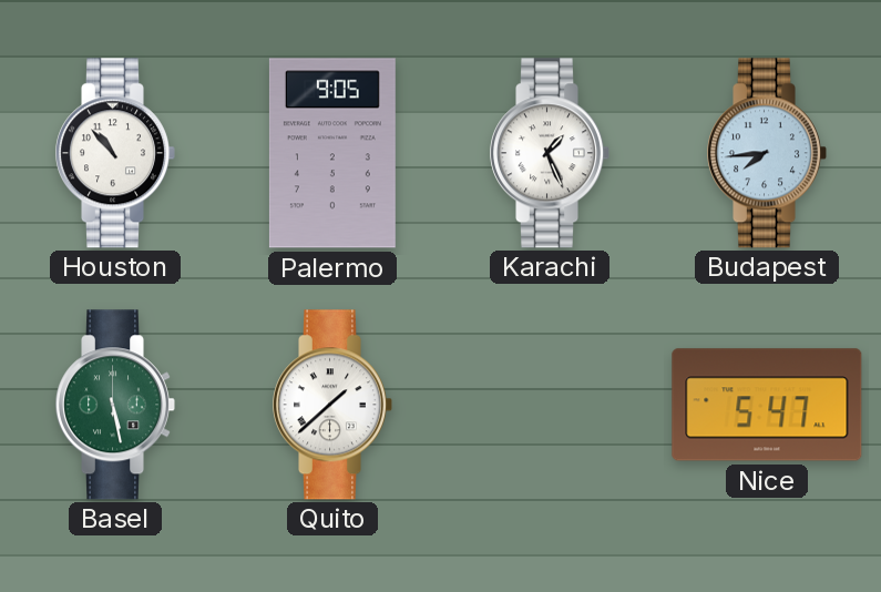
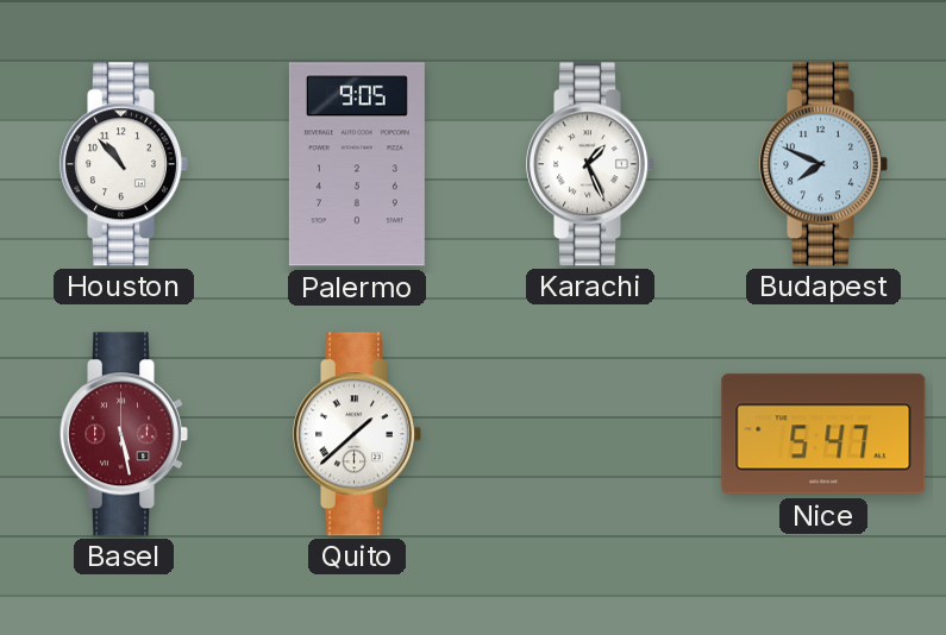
Budapest: 7:44 -> 7:49 (823, 164)
Basel dial: green -> burgundy (124, 434)
